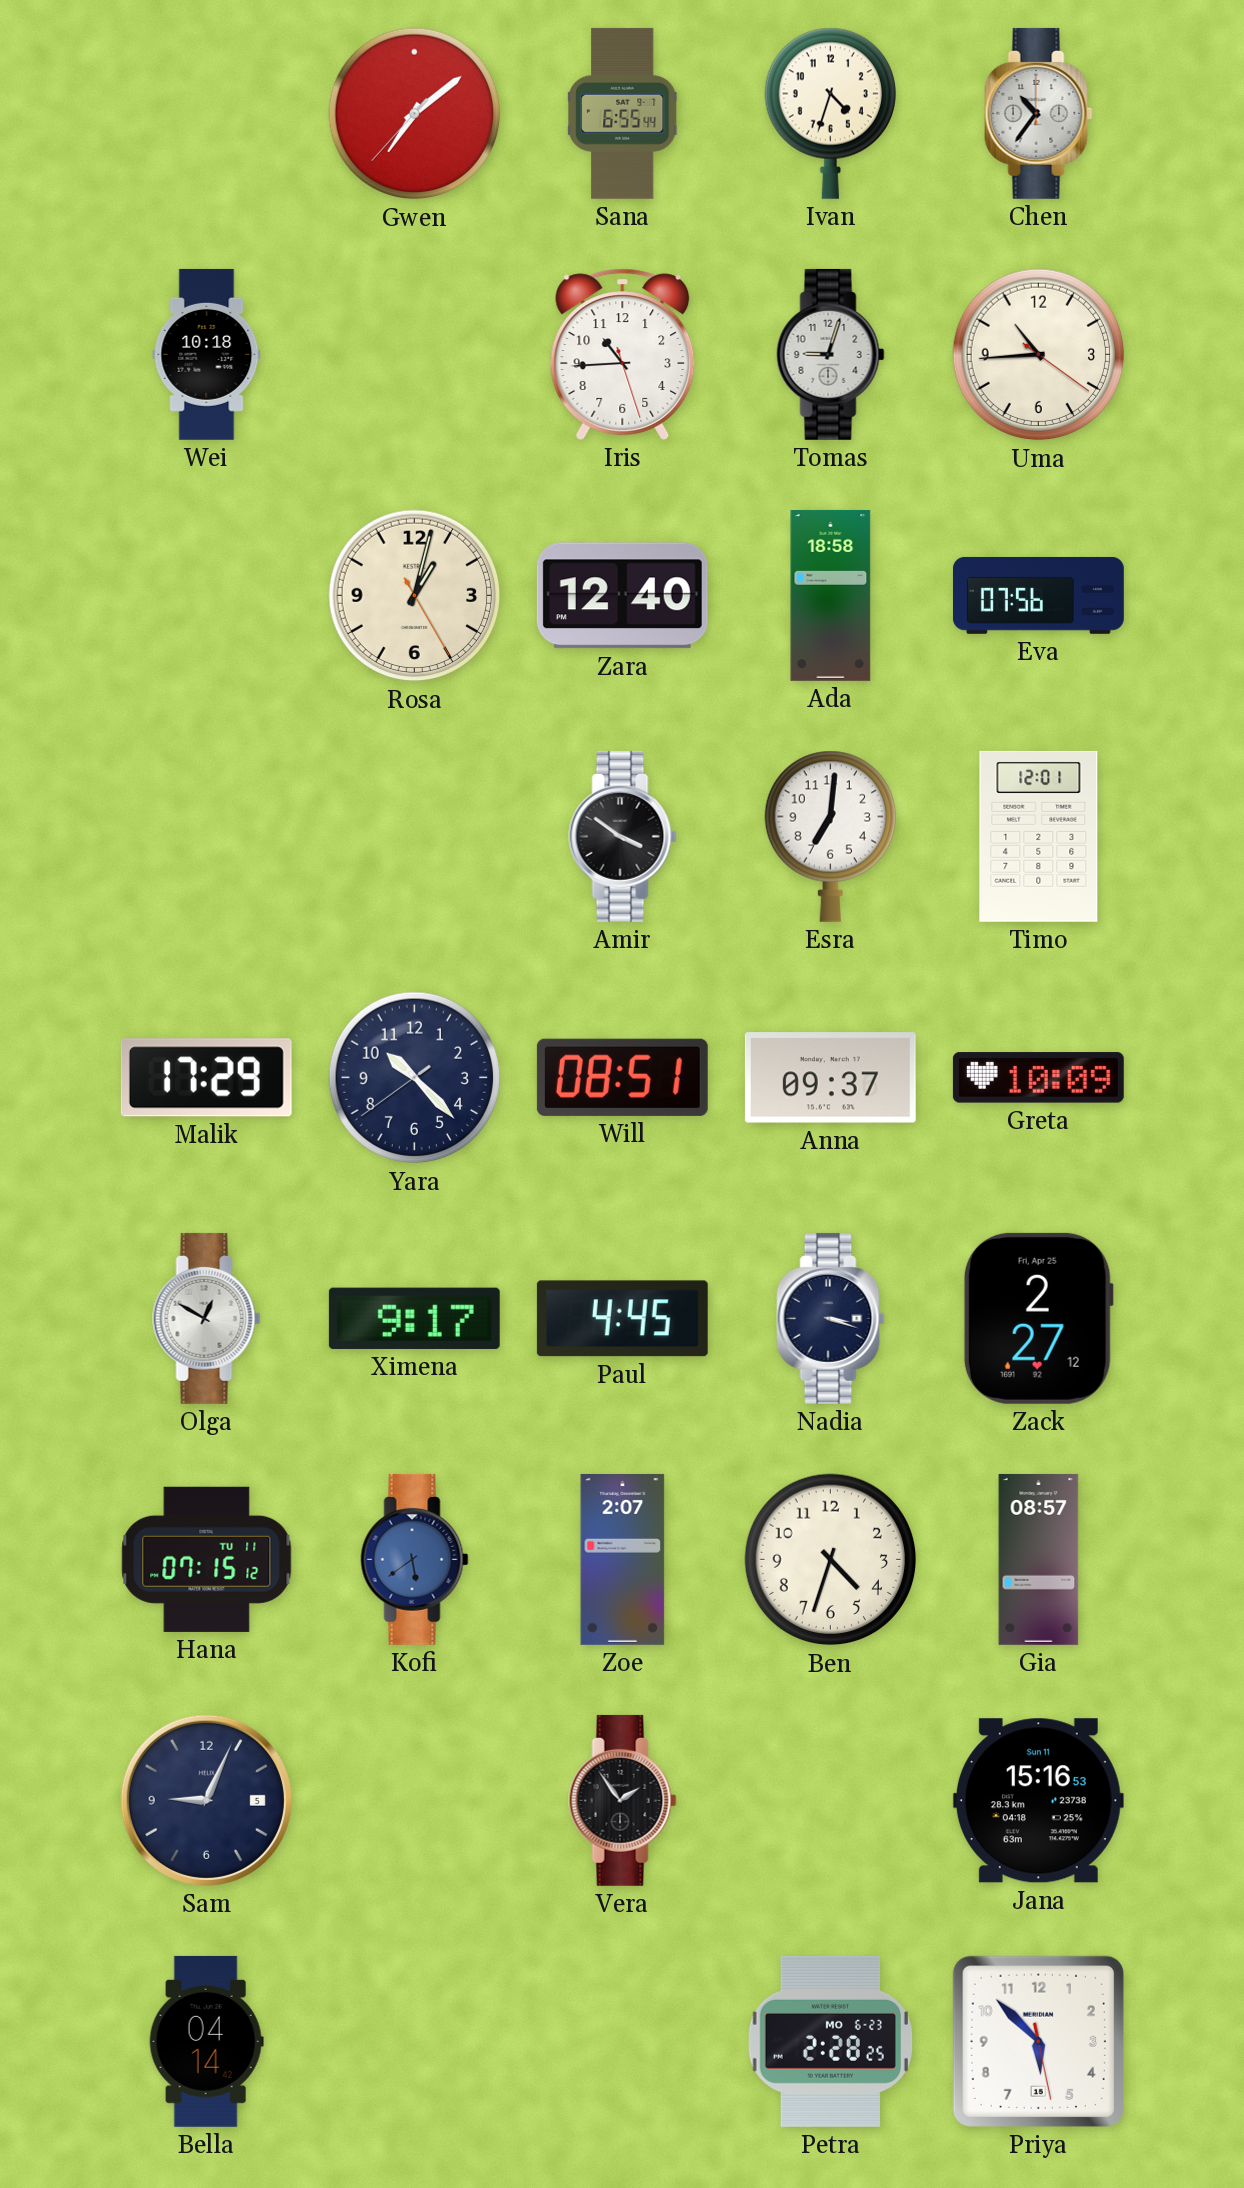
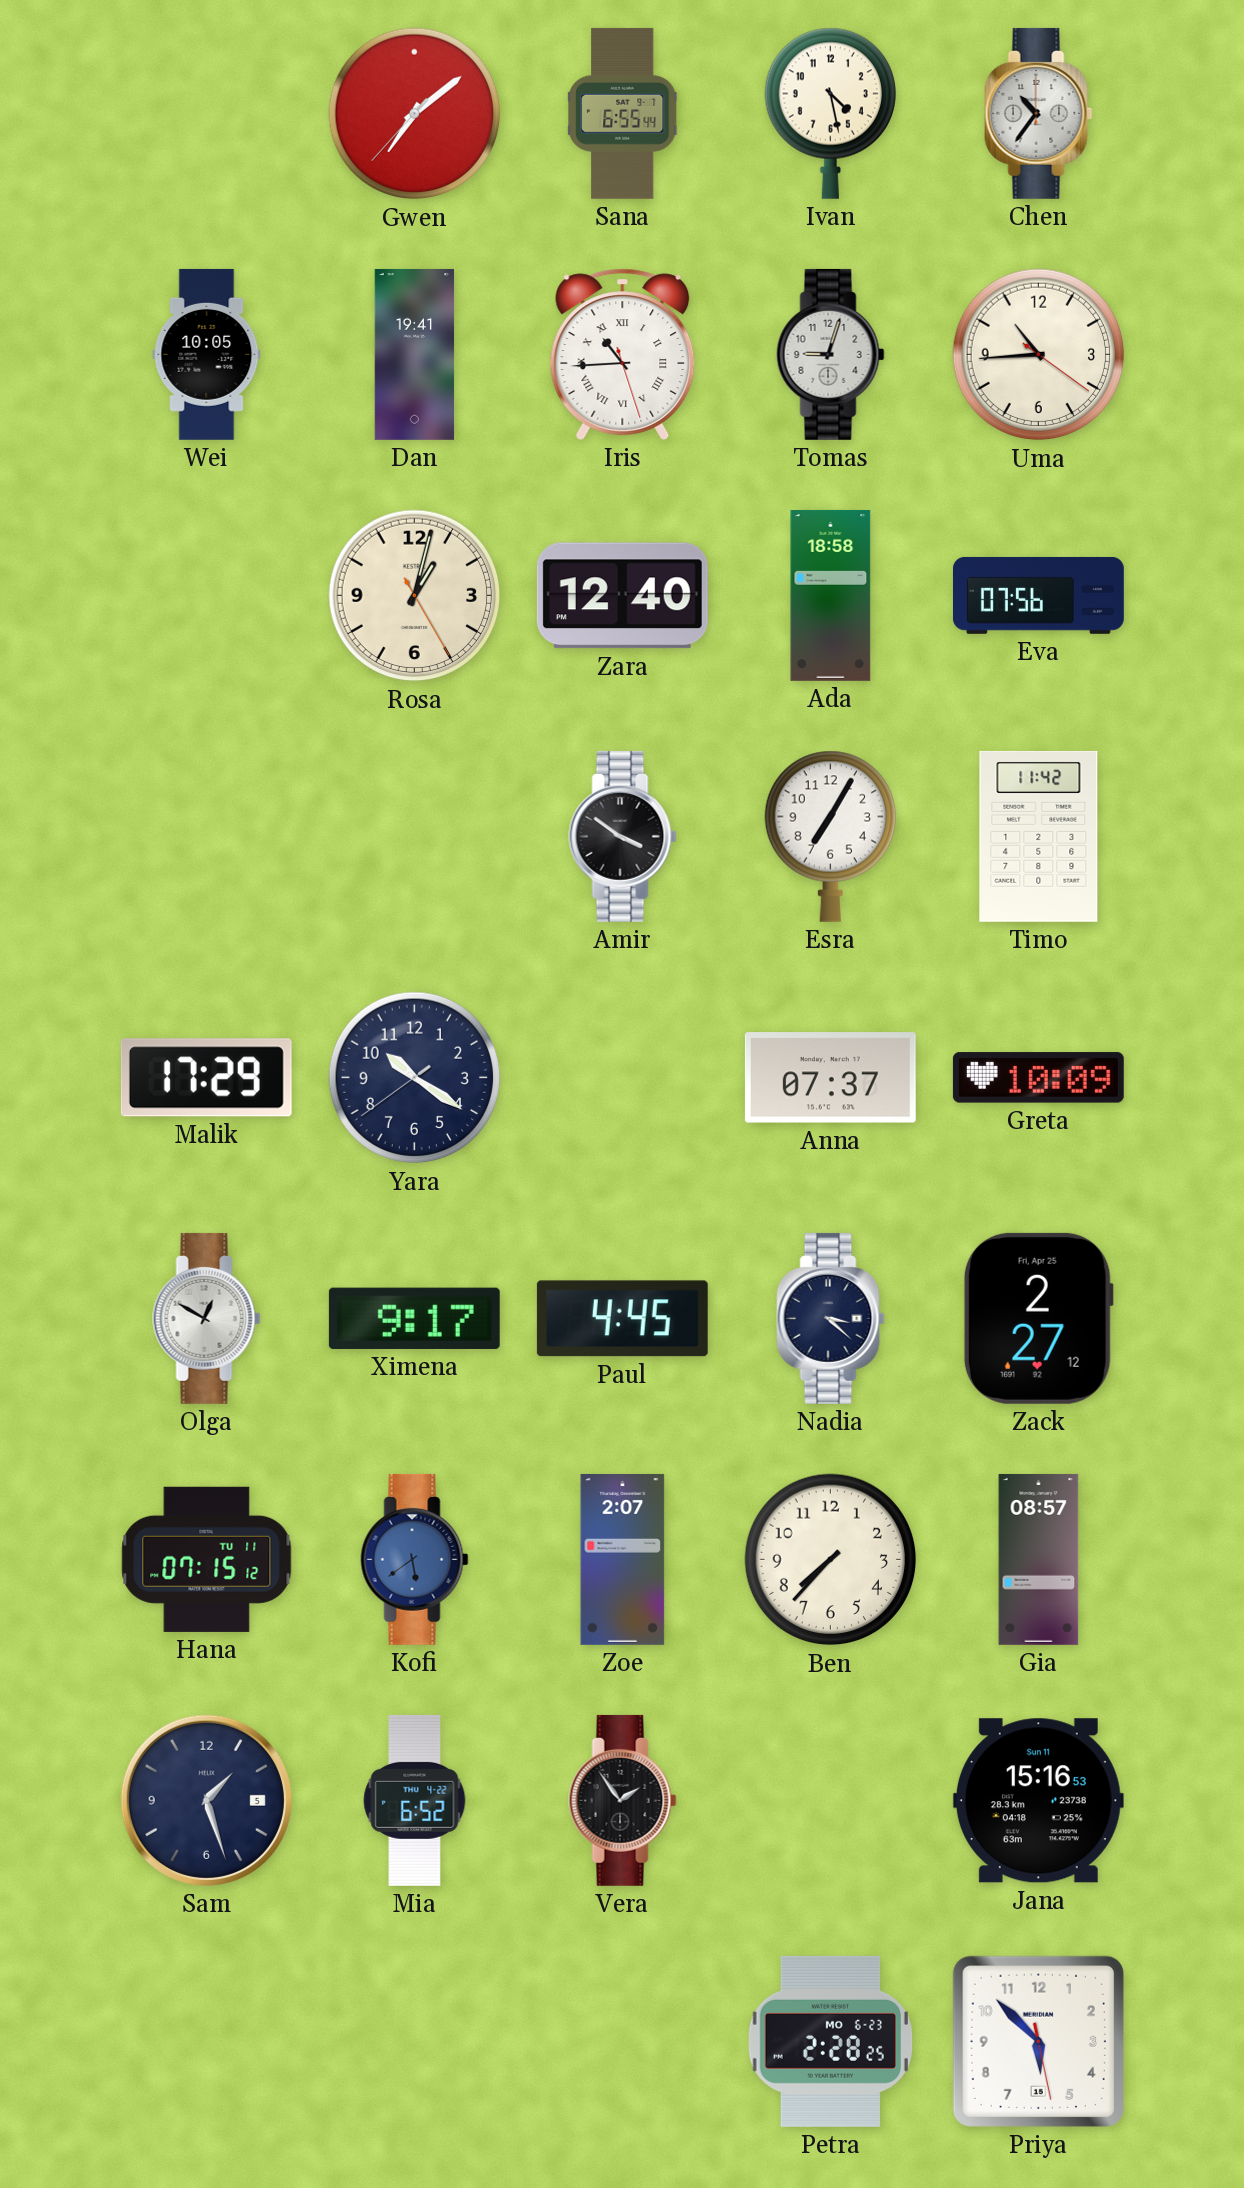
Ivan: 4:33 -> 4:28 (830, 113)
Wei: 10:18 -> 10:05 (207, 354)
Dan: none -> 19:41 (415, 354)
Iris numerals: Arabic -> Roman (623, 354)
Esra: 7:01 -> 7:05 (830, 836)
Timo: 12:01 -> 11:42 (1039, 836)
Yara: 10:22 -> 10:20 (415, 1078)
Will: 08:51 -> none (622, 1077)
Anna: 09:37 -> 07:37 (830, 1078)
Nadia: 3:18 -> 3:22 (831, 1318)
Ben: 4:33 -> 7:37 (831, 1560)
Sam: 9:04 -> 1:27 (206, 1800)
Mia: none -> 6:52 (415, 1800)
Bella: 04:14 -> none (206, 2041)
